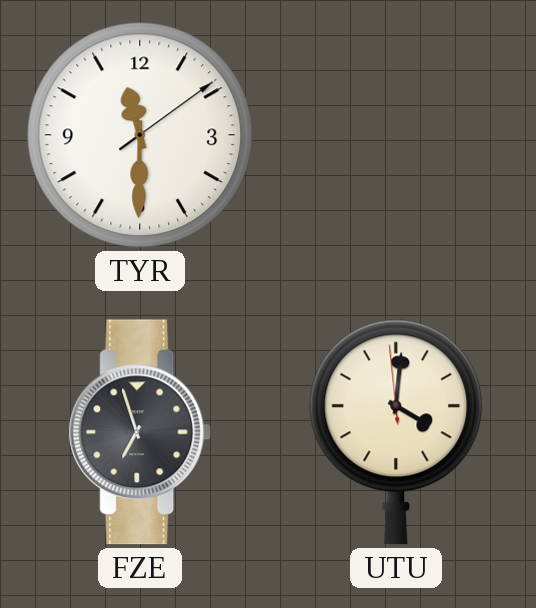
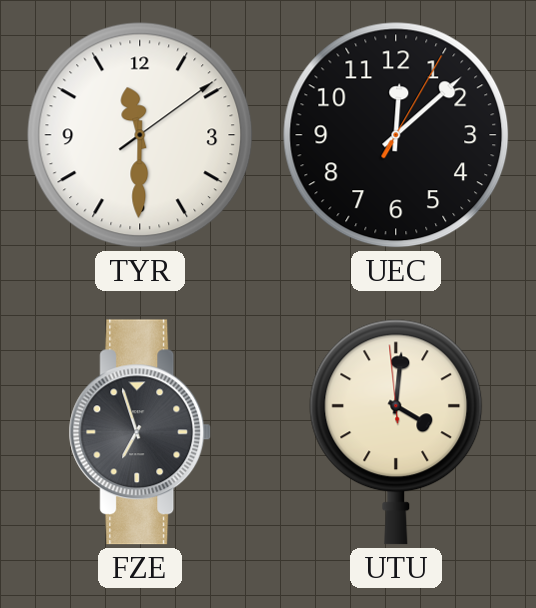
UEC: none -> 12:08 (396, 135)
